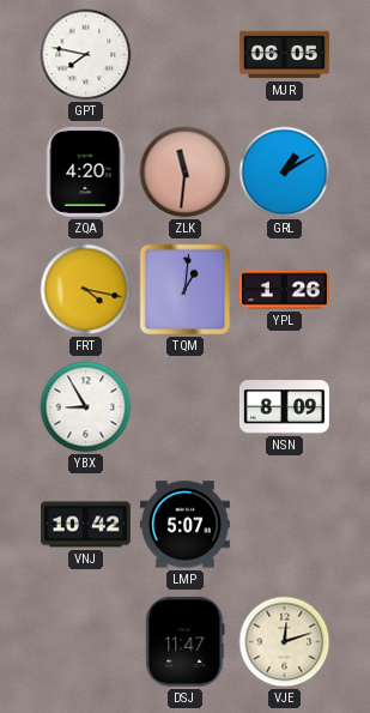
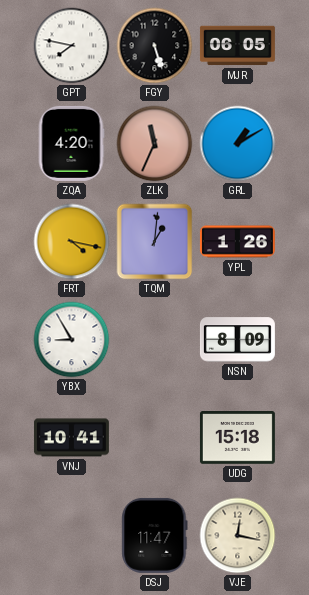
FGY: none -> 5:27 (155, 46)
ZLK: 11:31 -> 11:34 (155, 144)
VNJ: 10:42 -> 10:41 (71, 438)
LMP: 5:07 -> none (184, 525)
UDG: none -> 15:18 (237, 438)
VJE: 12:12 -> 12:17 (238, 536)
